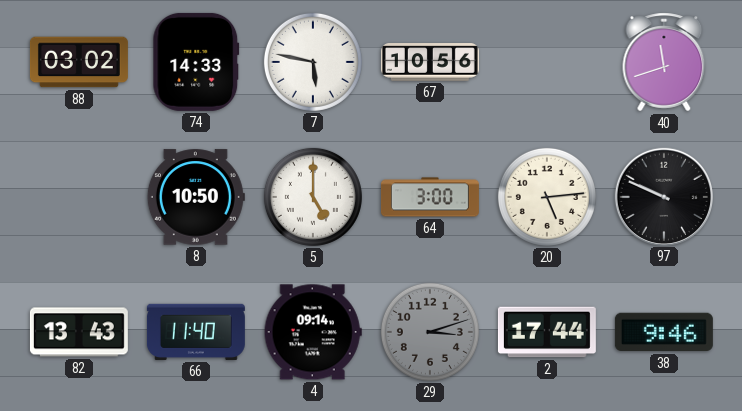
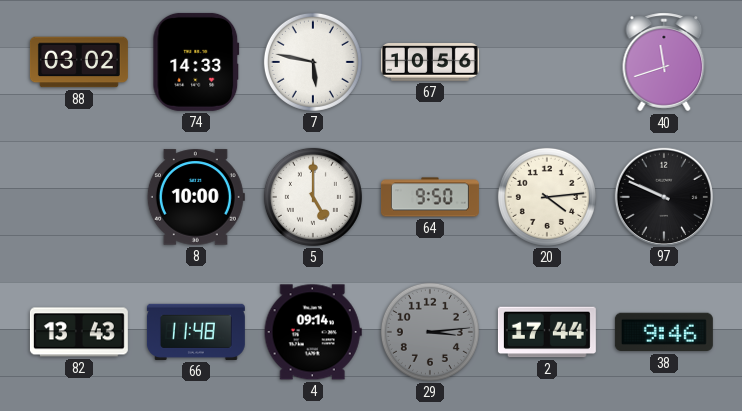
8: 10:50 -> 10:00 (196, 197)
64: 3:00 -> 9:50 (430, 197)
20: 5:14 -> 4:14 (547, 197)
66: 11:40 -> 11:48 (196, 332)
29: 3:12 -> 3:14 (430, 332)
